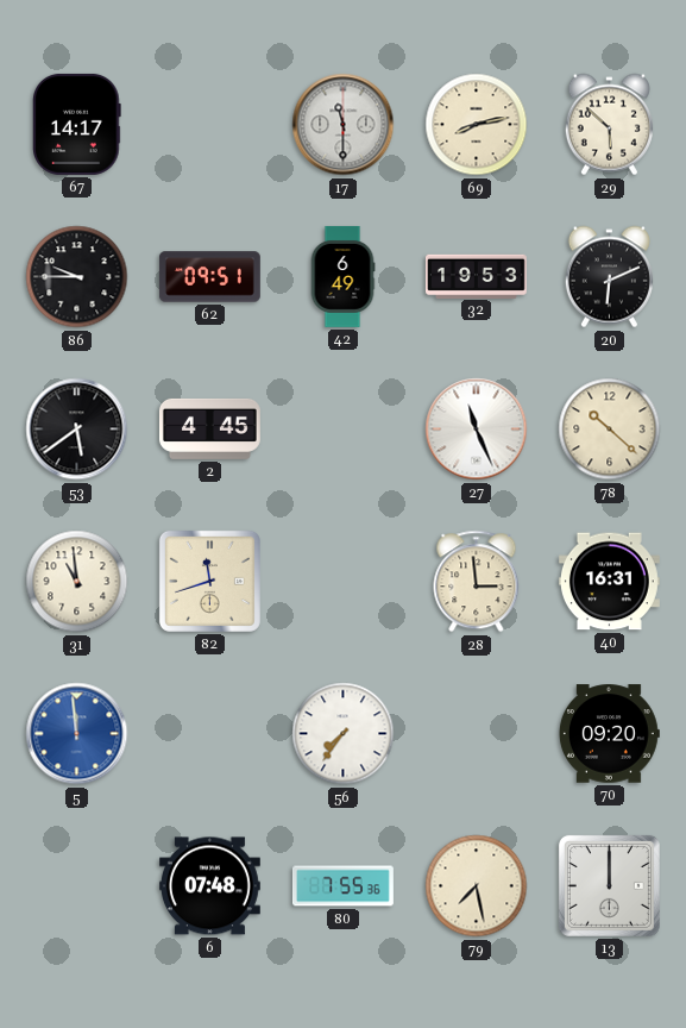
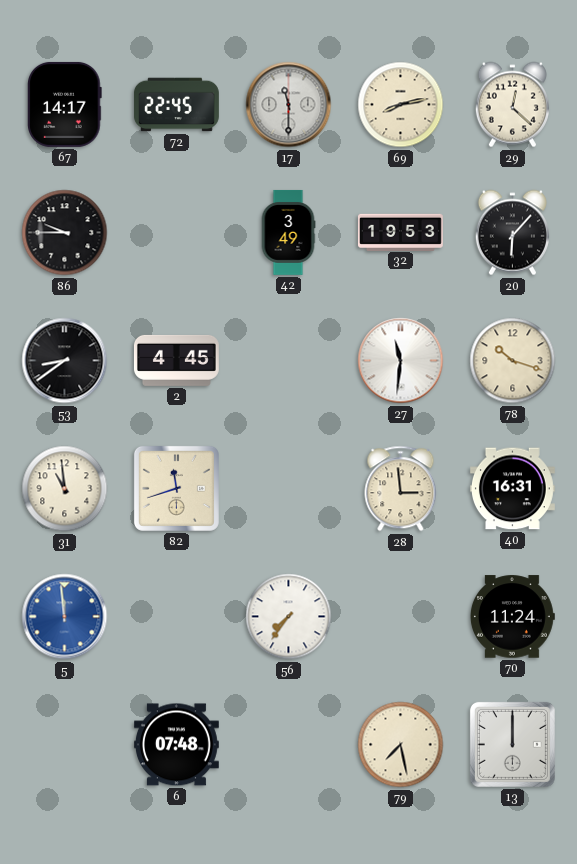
72: none -> 22:45 (176, 105)
29: 5:52 -> 12:22 (512, 105)
62: 09:51 -> none (209, 277)
42: 6:49 -> 3:49 (288, 232)
20: 6:11 -> 6:07 (512, 233)
53: 5:39 -> 8:39 (65, 361)
27: 11:26 -> 11:31 (401, 361)
78: 10:22 -> 10:18 (513, 361)
70: 09:20 -> 11:24 (512, 617)
80: 7:55 -> none (344, 886)
